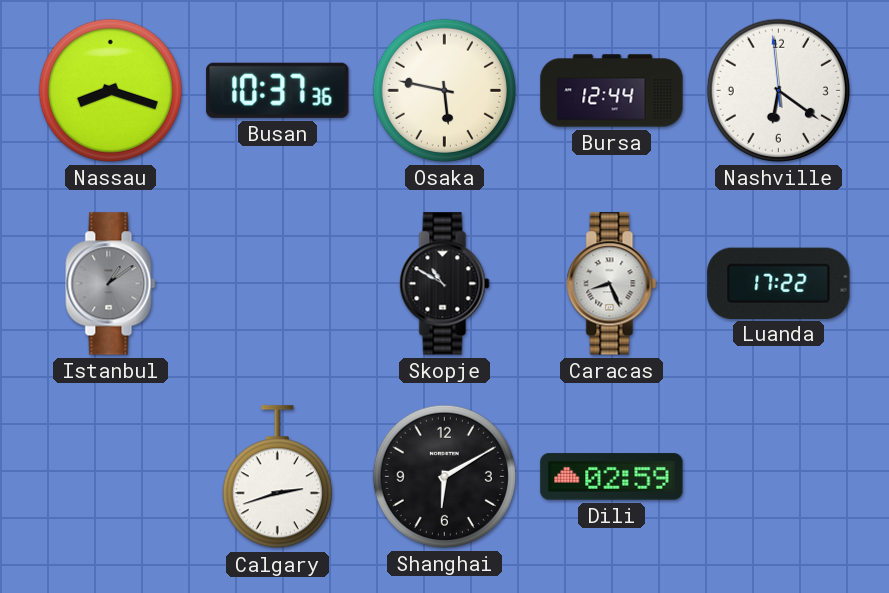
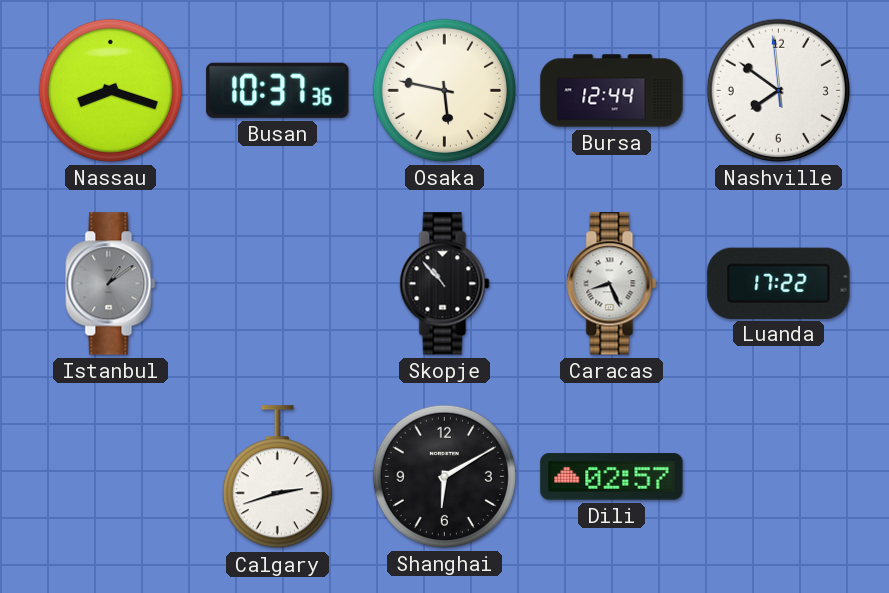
Nashville: 6:20 -> 7:50 (778, 90)
Skopje: 10:50 -> 10:53 (445, 284)
Dili: 02:59 -> 02:57 (612, 477)
